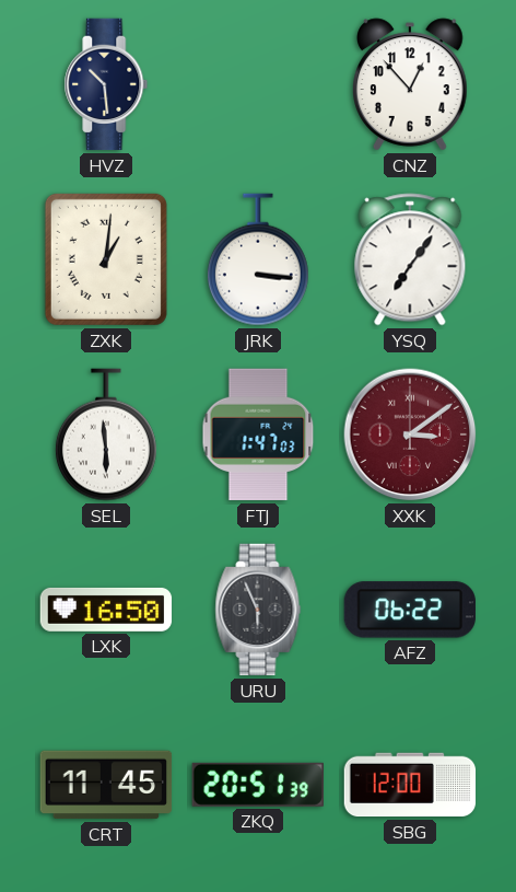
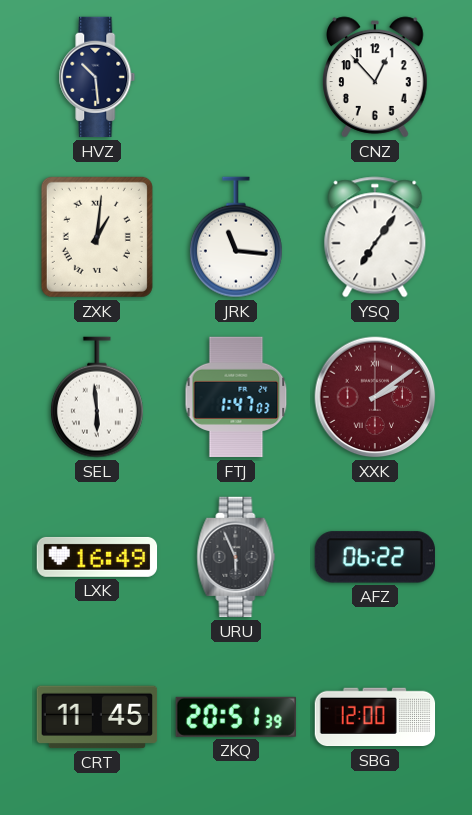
JRK: 3:16 -> 11:16 (236, 237)
XXK: 3:09 -> 2:09 (375, 397)
LXK: 16:50 -> 16:49 (97, 557)
